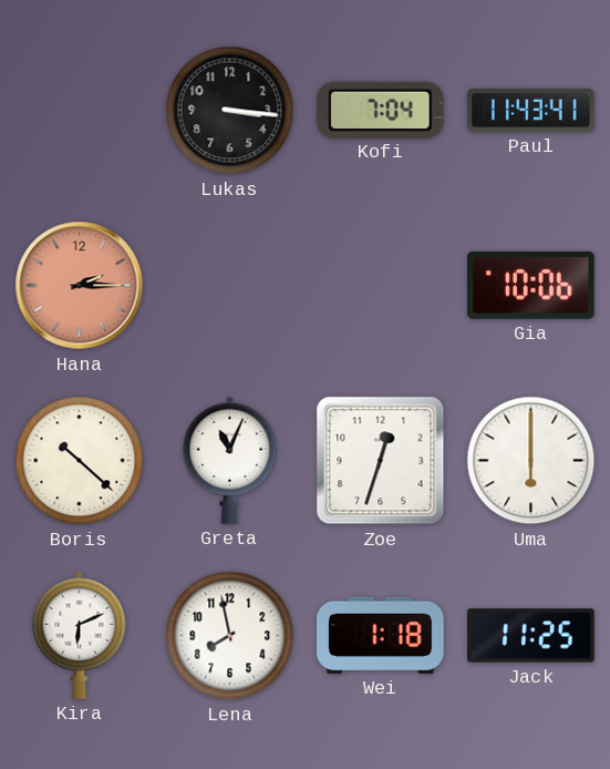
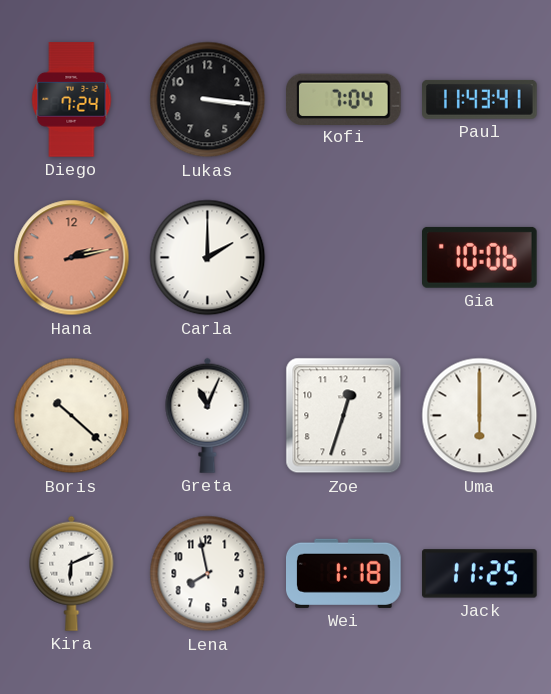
Diego: none -> 7:24 (72, 100)
Hana: 2:15 -> 2:13 (72, 258)
Carla: none -> 2:00 (208, 258)
